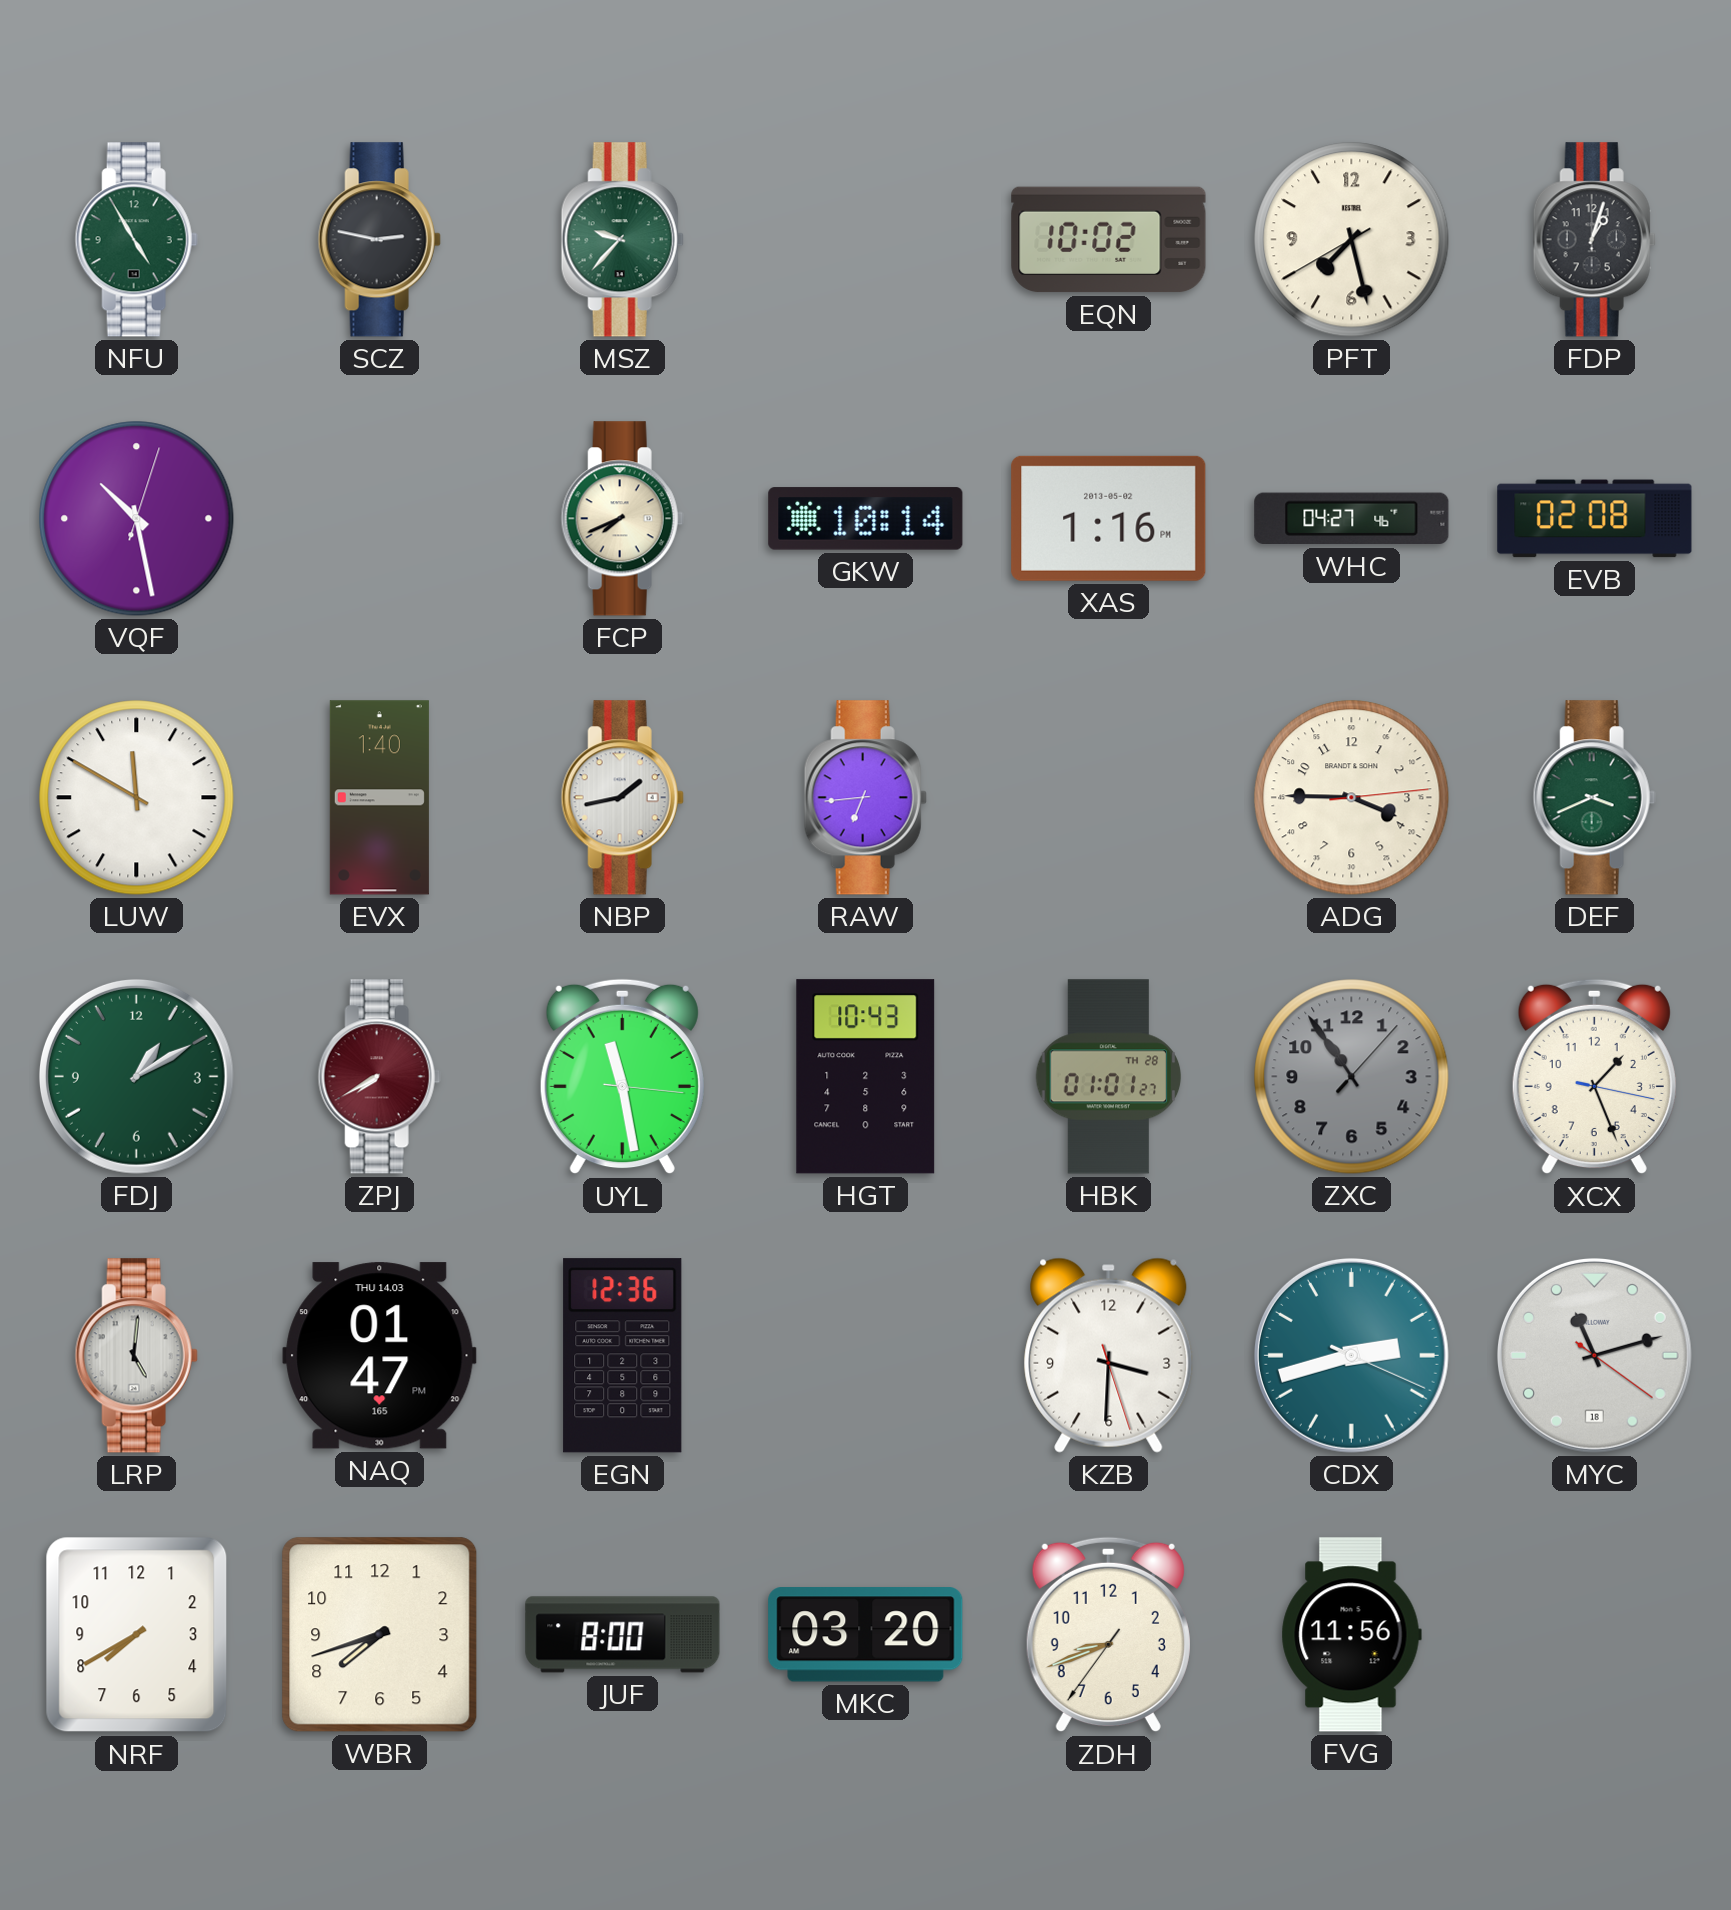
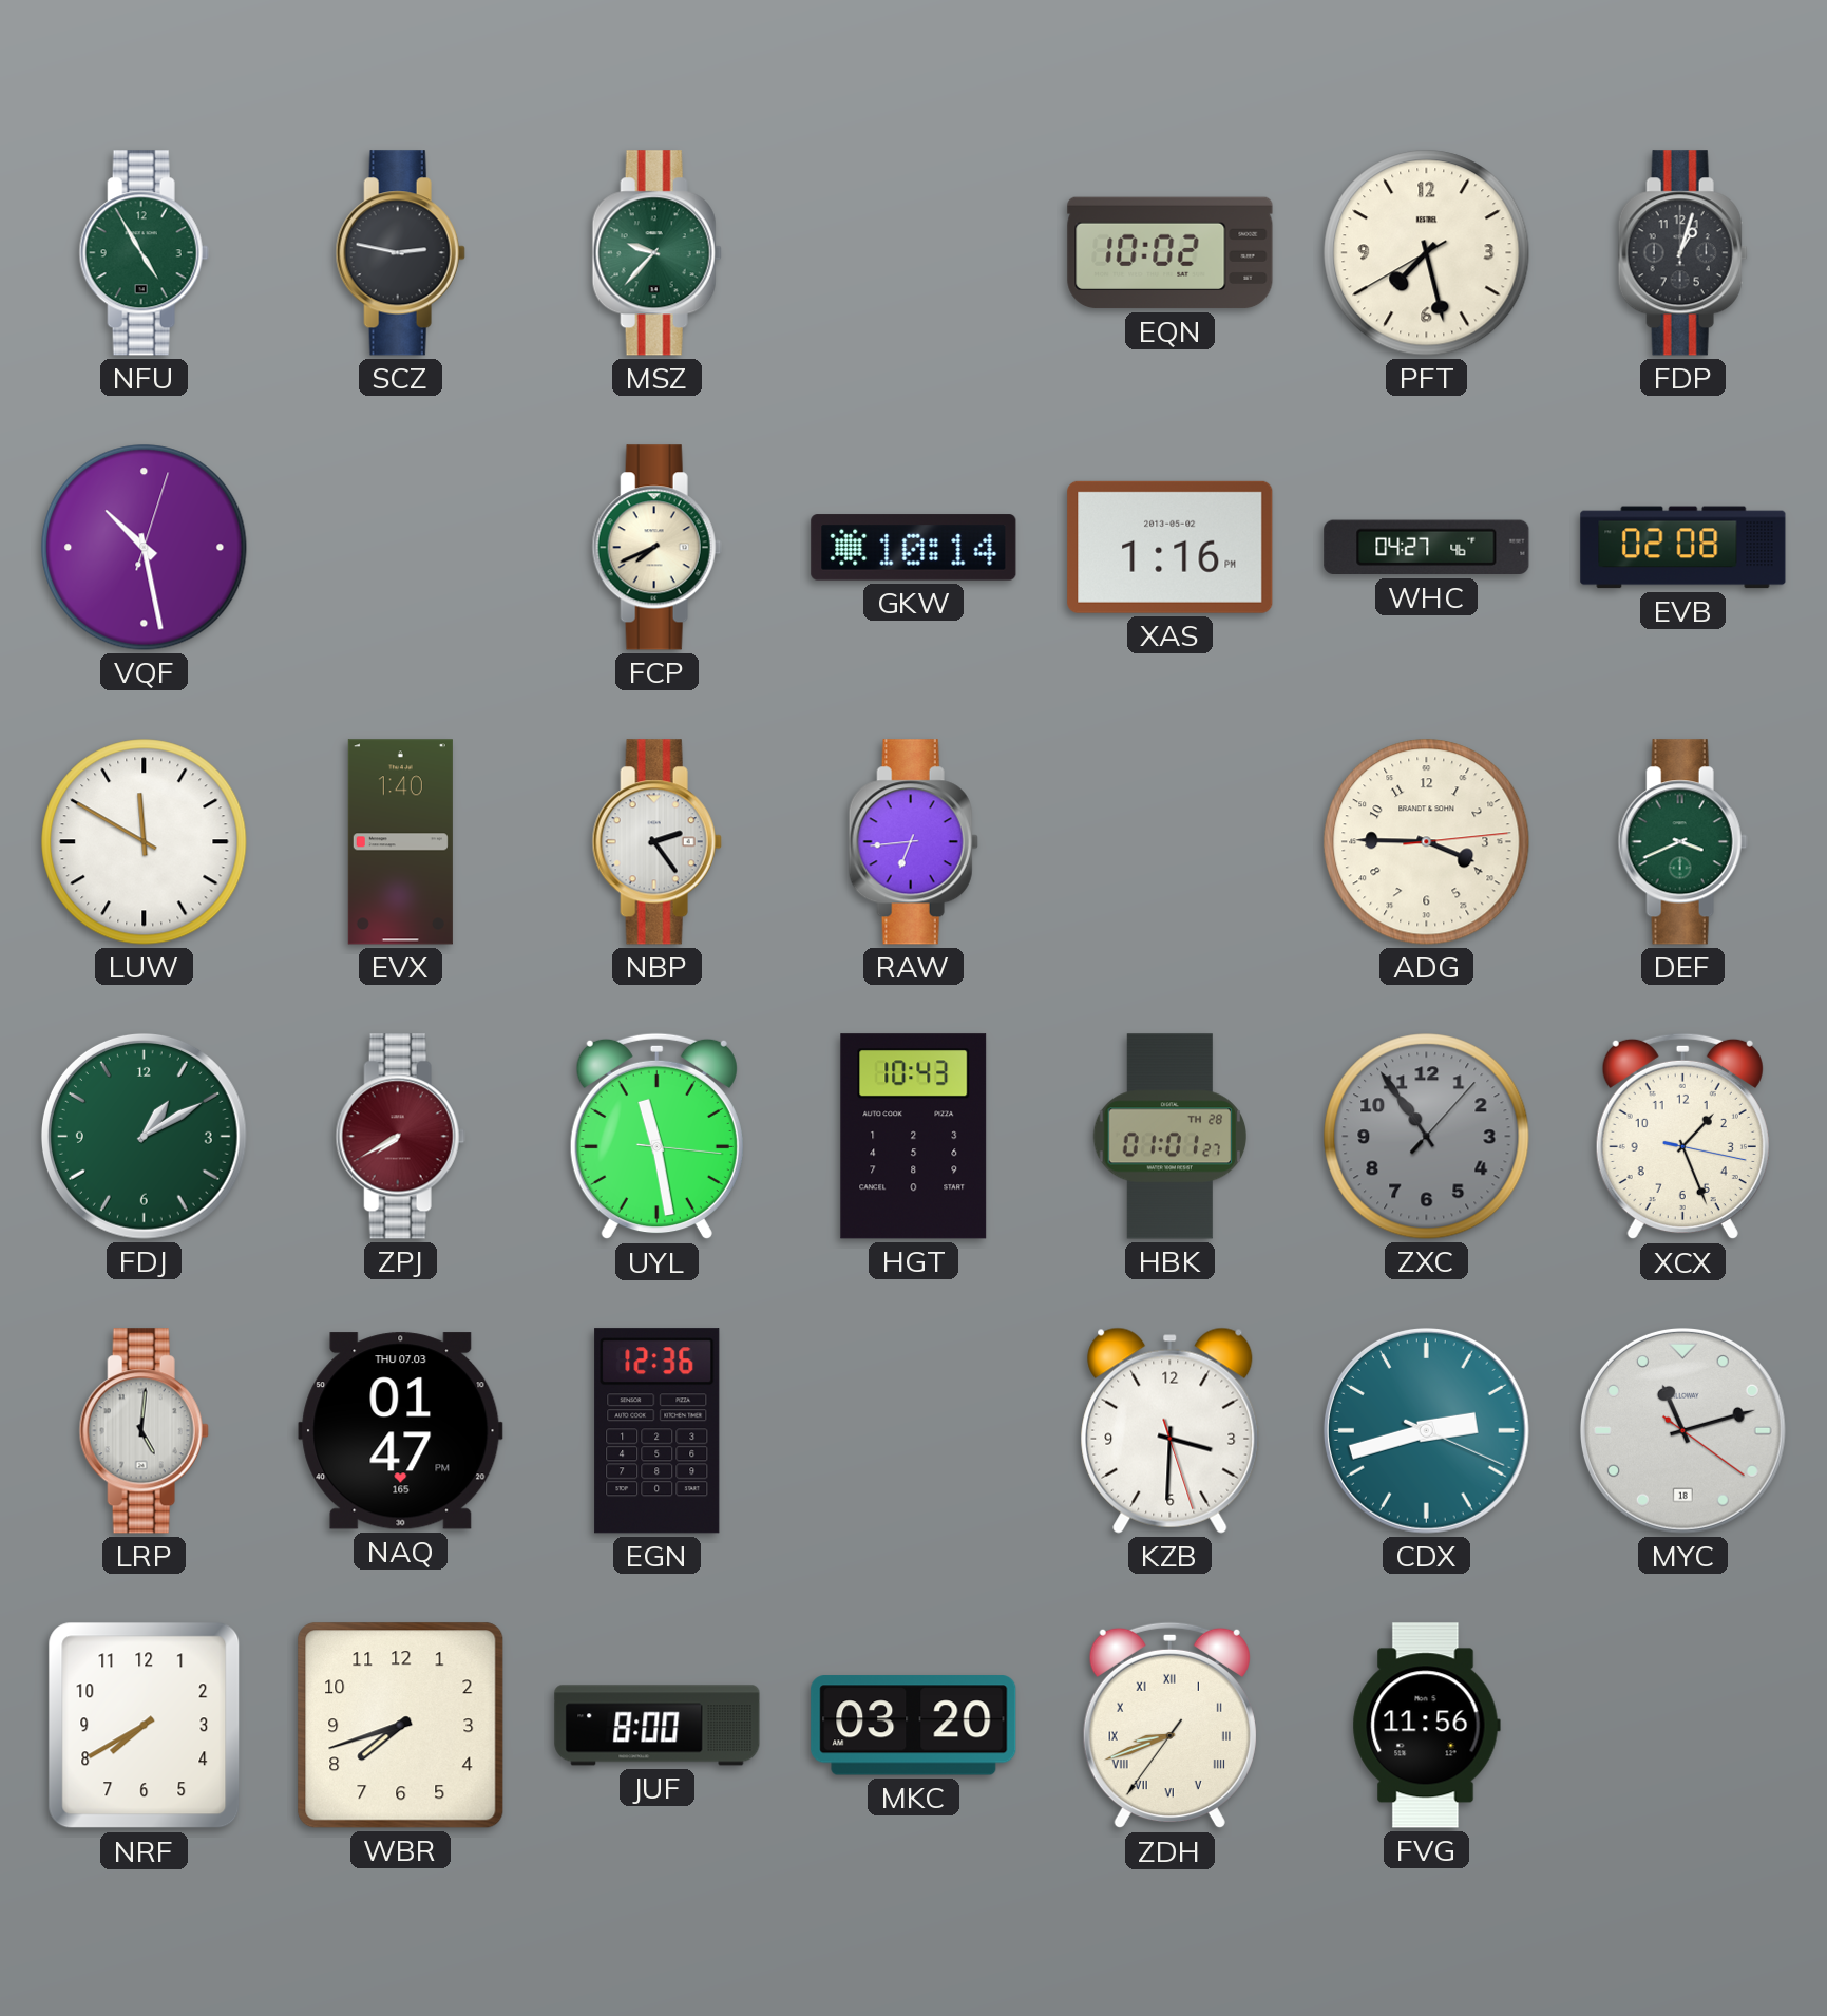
NBP: 1:43 -> 2:24 (656, 842)
NAQ date: THU 14.03 -> THU 07.03 (401, 1431)
ZDH numerals: Arabic -> Roman (1169, 1726)
